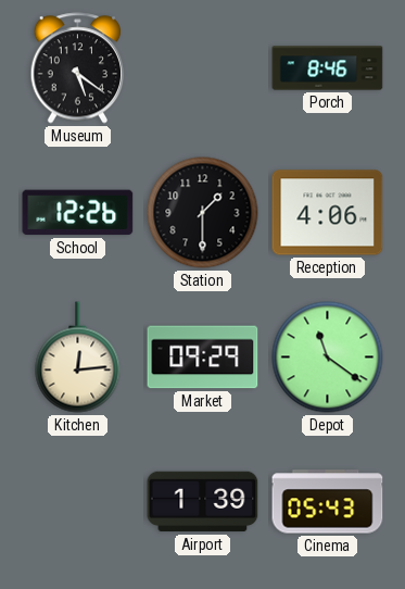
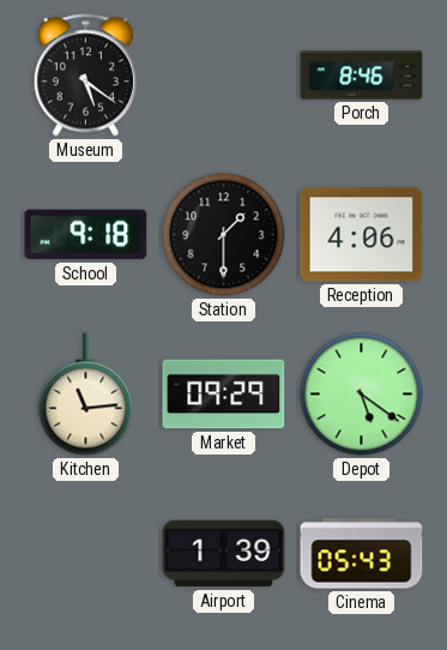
School: 12:26 -> 9:18 (86, 235)
Kitchen: 12:14 -> 11:14 (86, 395)
Depot: 11:21 -> 5:21 (362, 395)
